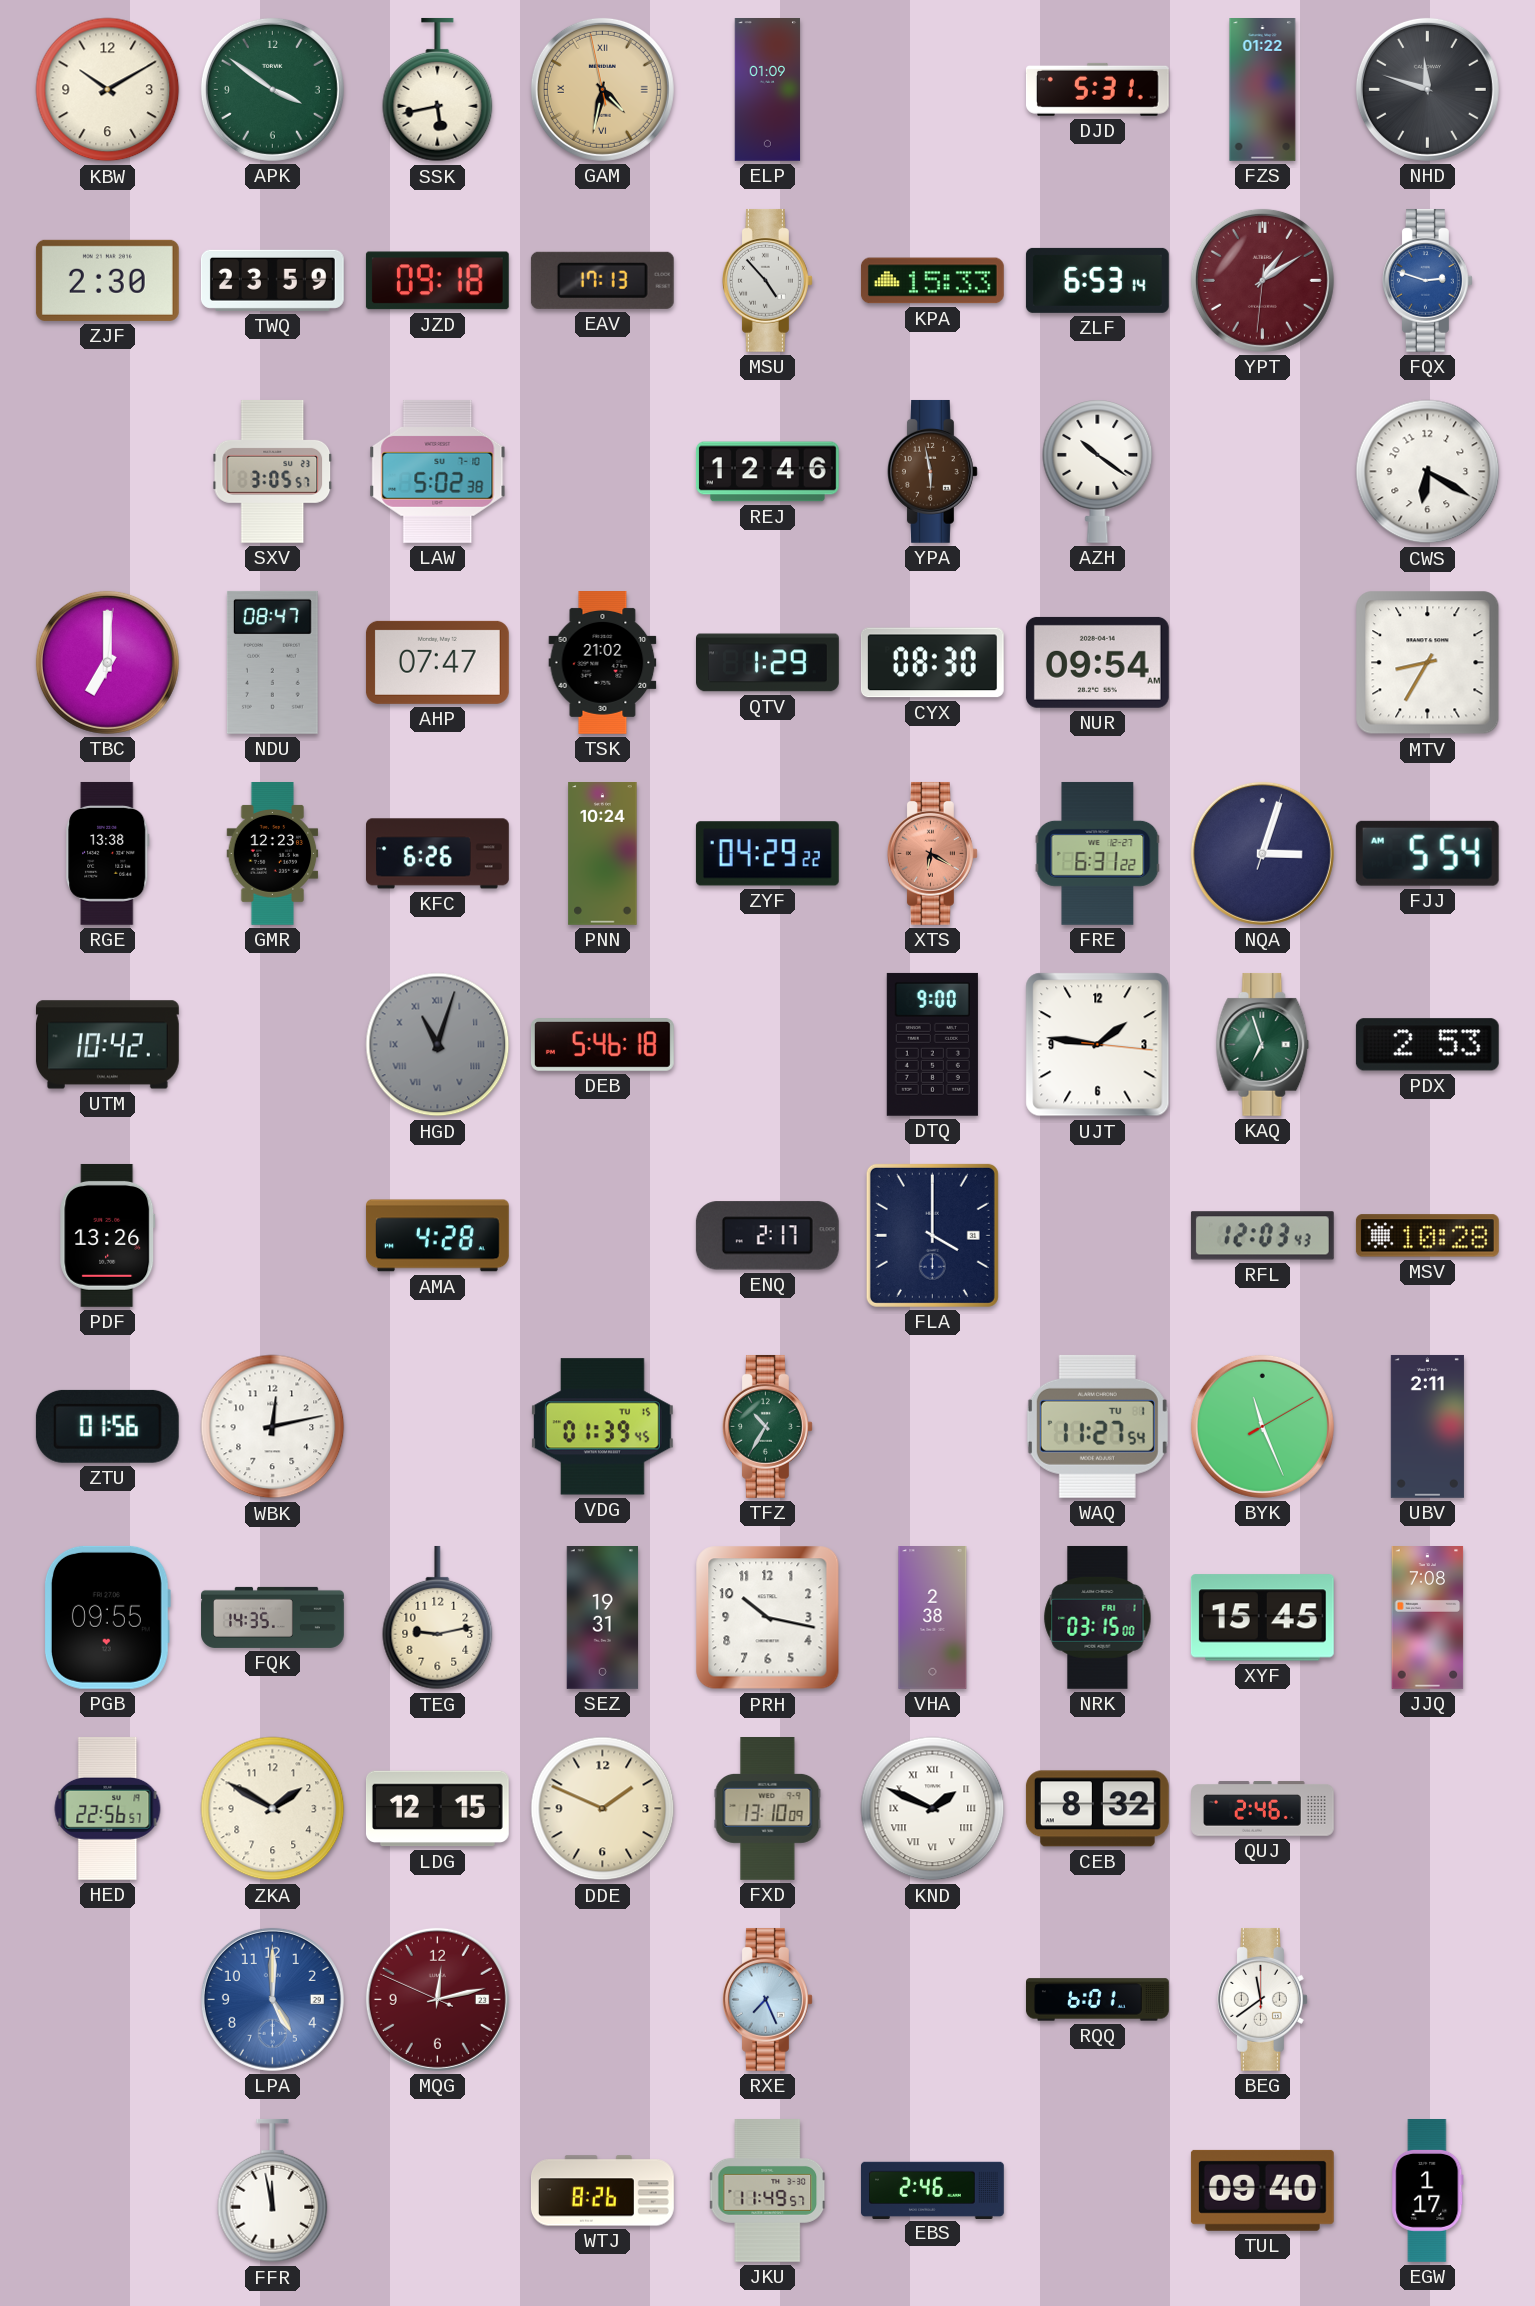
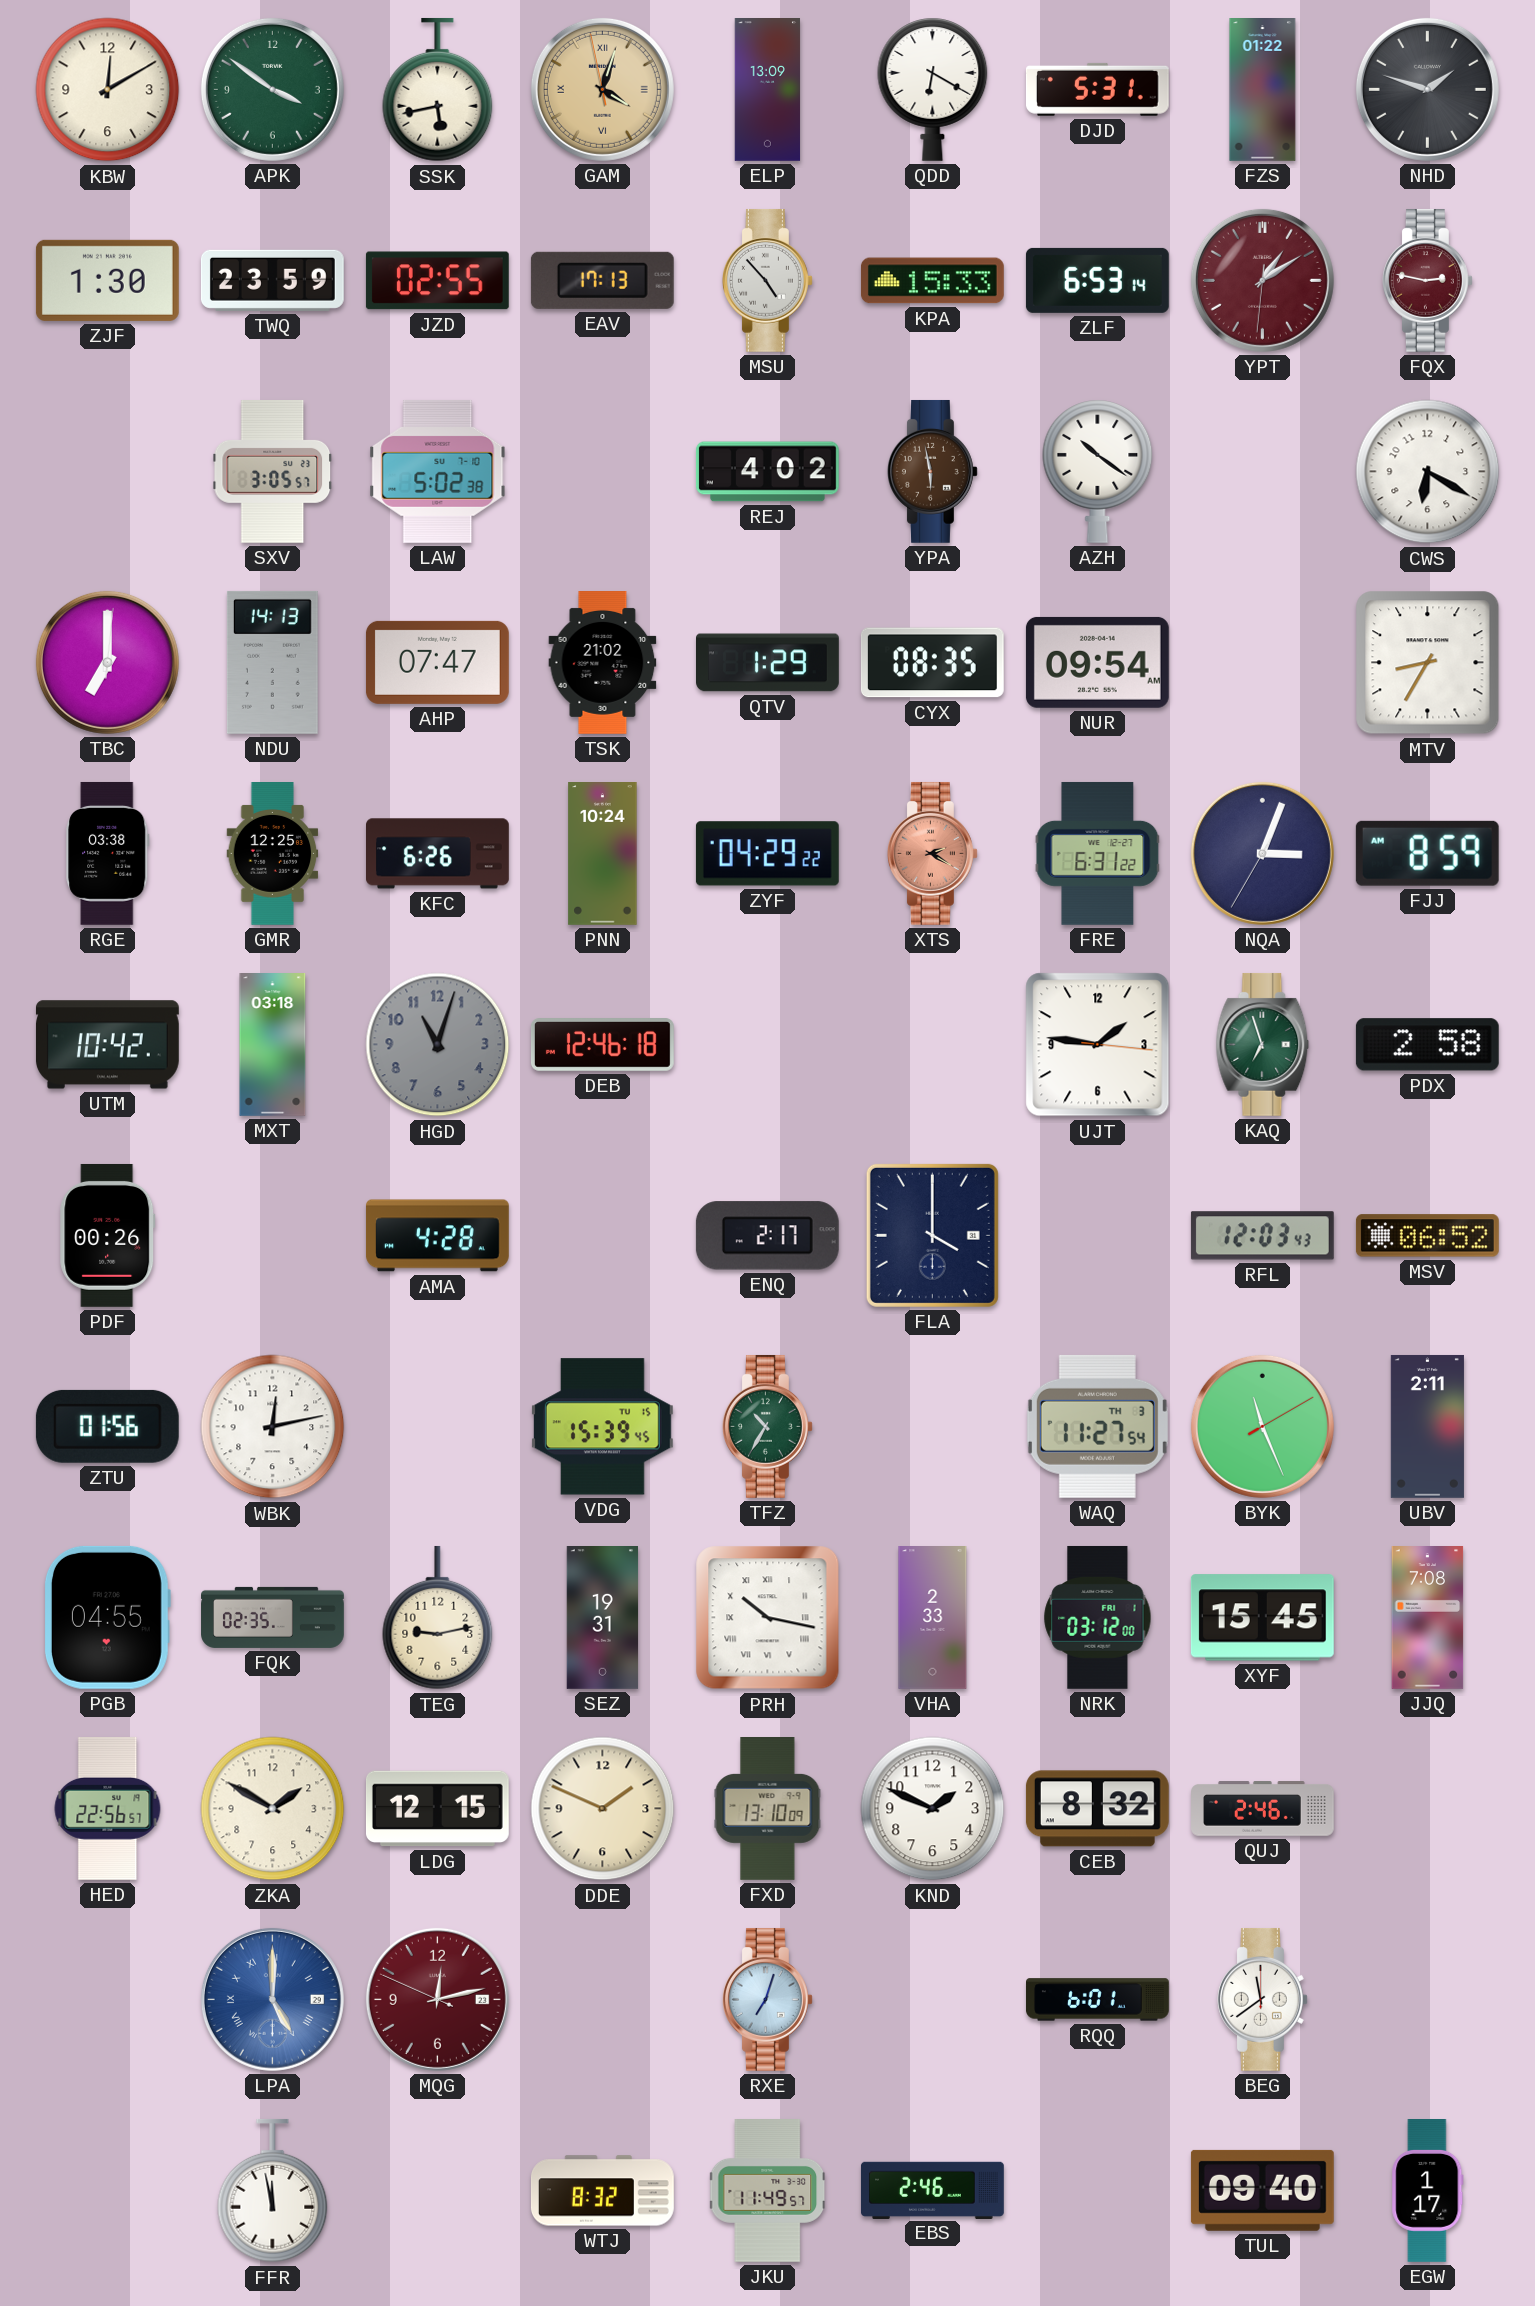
KBW: 10:10 -> 12:10 (108, 90)
GAM: 4:31 -> 4:02 (602, 89)
ELP: 01:09 -> 13:09 (768, 90)
QDD: none -> 6:20 (933, 89)
NHD: 11:48 -> 1:48 (1427, 89)
ZJF: 2:30 -> 1:30 (107, 280)
JZD: 09:18 -> 02:55 (437, 281)
FQX: 2:48 -> 2:47 (1427, 280)
FQX dial: blue -> burgundy (1427, 280)
REJ: 12:46 -> 4:02 (767, 472)
NDU: 08:47 -> 14:13 (272, 662)
CYX: 08:30 -> 08:35 (932, 663)
RGE: 13:38 -> 03:38 (108, 853)
GMR: 12:23 -> 12:25 (273, 854)
XTS: 6:20 -> 2:20 (932, 853)
NQA: 3:03:03 -> 3:03:35 (1262, 853)
FJJ: 5:54 -> 8:59 (1427, 853)
MXT: none -> 03:18 (273, 1045)
HGD numerals: Roman -> Arabic (438, 1045)
DEB: 5:46 -> 12:46 (602, 1045)
DTQ: 9:00 -> none (932, 1044)
PDX: 2:53 -> 2:58 (1427, 1045)
PDF: 13:26 -> 00:26 (108, 1235)
MSV: 10:28 -> 06:52 (1427, 1236)
VDG: 01:39 -> 15:39 (602, 1427)
WAQ date: TU 1 -> TH 3 (1097, 1426)
PGB: 09:55 -> 04:55 (107, 1617)
FQK: 14:35 -> 02:35 (273, 1617)
PRH numerals: Arabic -> Roman (768, 1618)
VHA: 2:38 -> 2:33 (933, 1618)
NRK: 03:15 -> 03:12 (1098, 1617)
KND numerals: Roman -> Arabic (933, 1809)
LPA numerals: Arabic -> Roman (272, 1999)
RXE: 7:26 -> 7:03 (767, 1999)
WTJ: 8:26 -> 8:32 (602, 2191)
